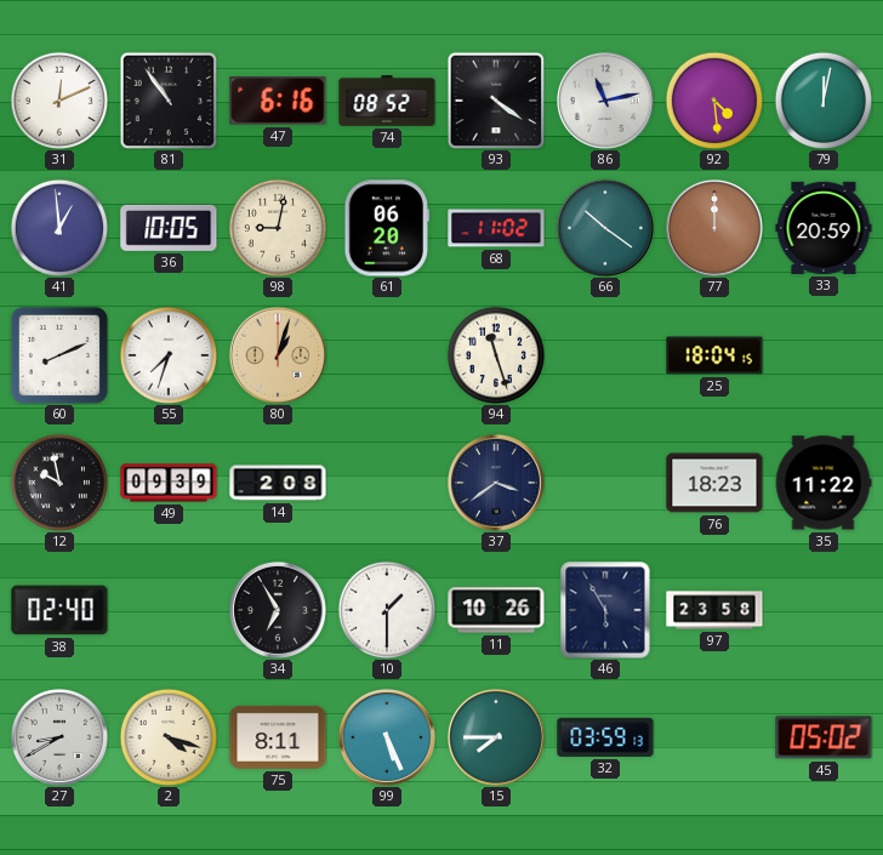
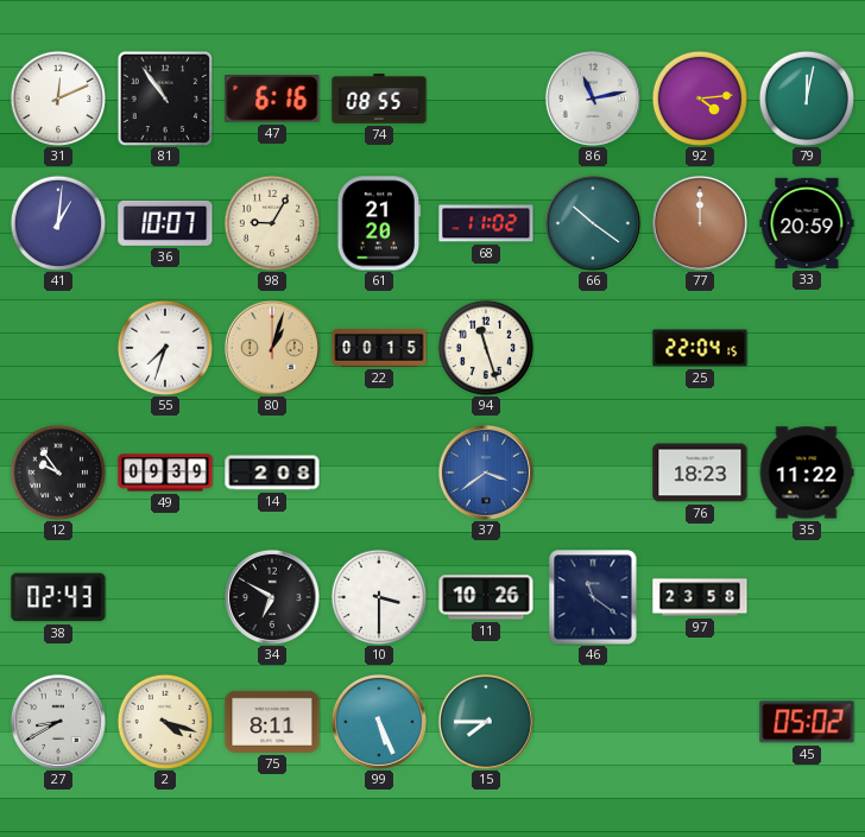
74: 08:52 -> 08:55 (379, 100)
93: 4:21 -> none (496, 101)
92: 4:29 -> 4:14 (699, 97)
41: 12:59 -> 1:01 (57, 222)
36: 10:05 -> 10:07 (165, 223)
98: 9:02 -> 9:05 (271, 222)
61: 06:20 -> 21:20 (378, 223)
60: 8:11 -> none (59, 355)
22: none -> 00:15 (379, 349)
25: 18:04 -> 22:04 (700, 348)
12: 9:58 -> 9:54 (57, 471)
37 dial: navy -> blue (486, 473)
38: 02:40 -> 02:43 (58, 597)
34: 6:55 -> 6:50 (272, 597)
10: 1:30 -> 3:30 (378, 596)
46: 5:55 -> 11:21 (593, 597)
32: 03:59 -> none (605, 737)
